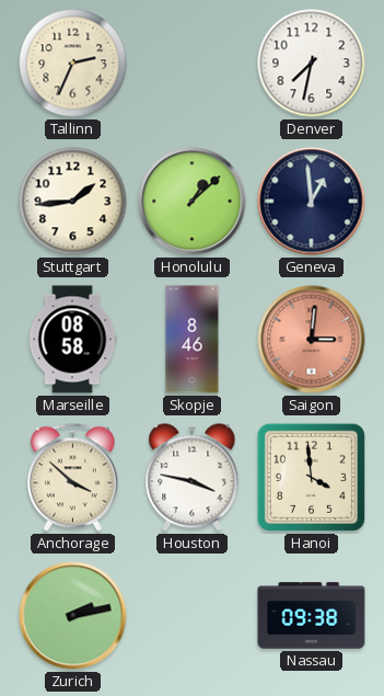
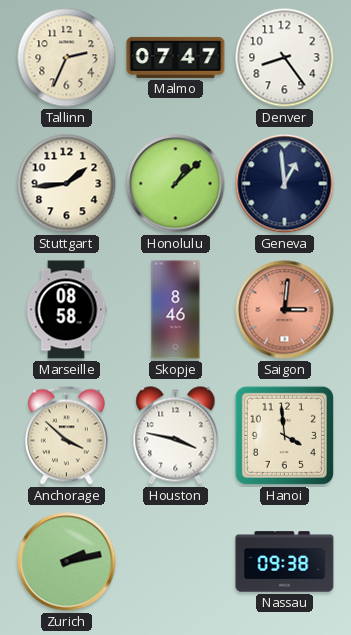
Malmo: none -> 07:47 (176, 57)
Denver: 7:32 -> 8:24 (285, 58)
